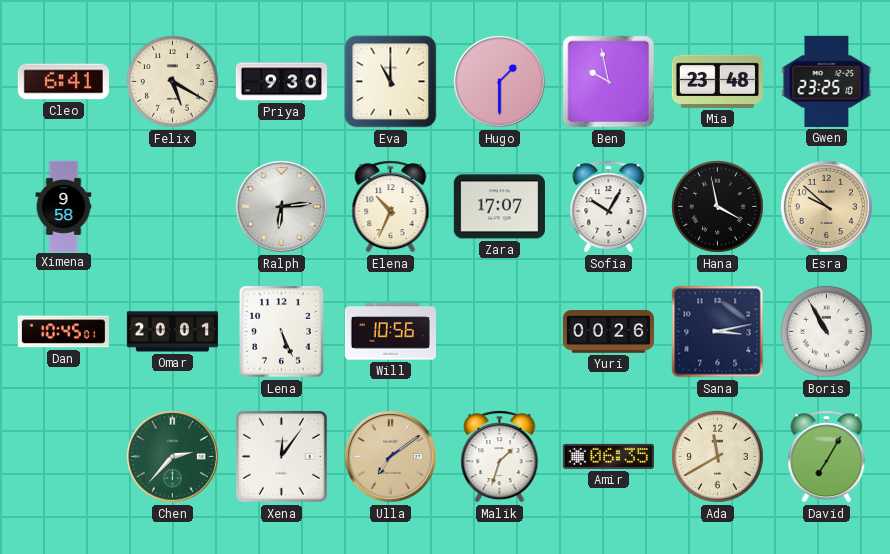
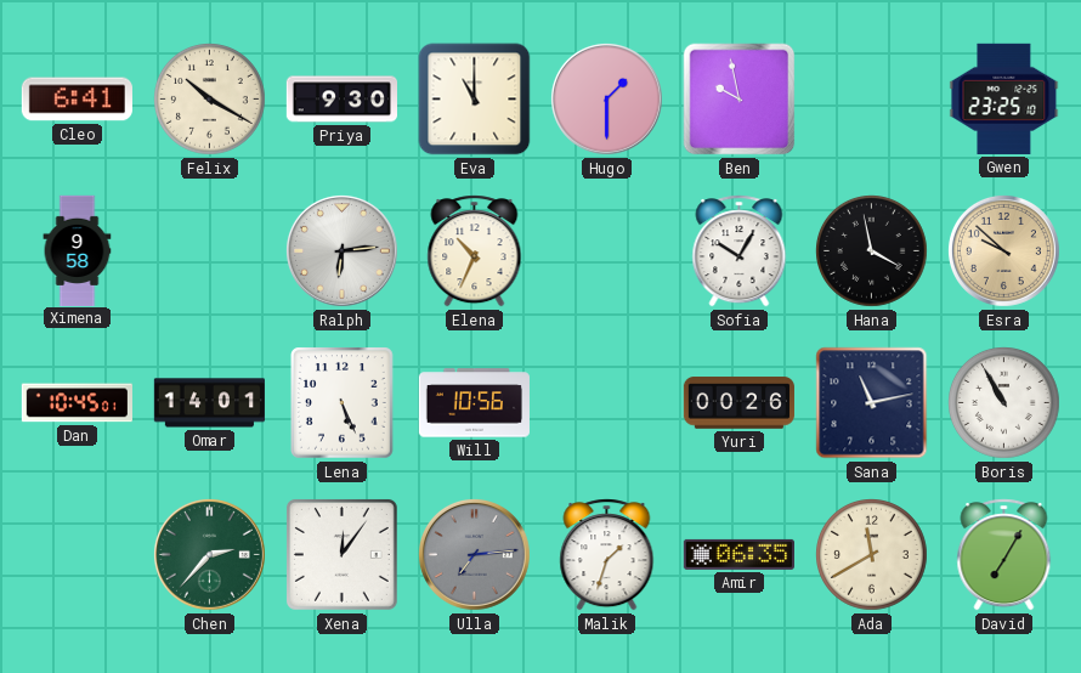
Felix: 5:20 -> 10:20 (210, 100)
Mia: 23:48 -> none (717, 81)
Zara: 17:07 -> none (499, 207)
Omar: 20:01 -> 14:01 (209, 403)
Sana: 3:13 -> 11:13 (872, 403)
Ulla: 7:09 -> 7:14 (474, 554)
Ulla dial: champagne -> grey (474, 554)
